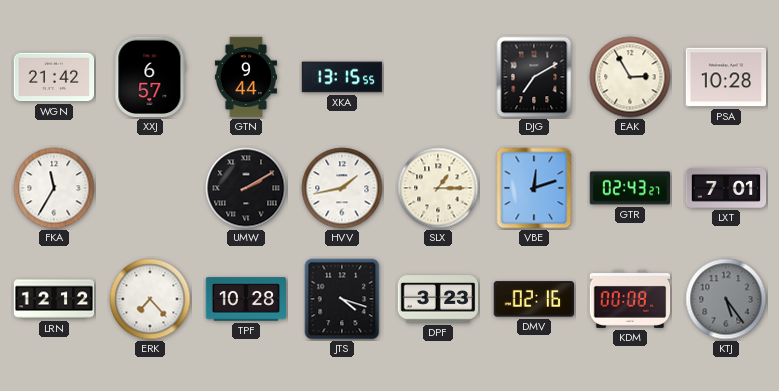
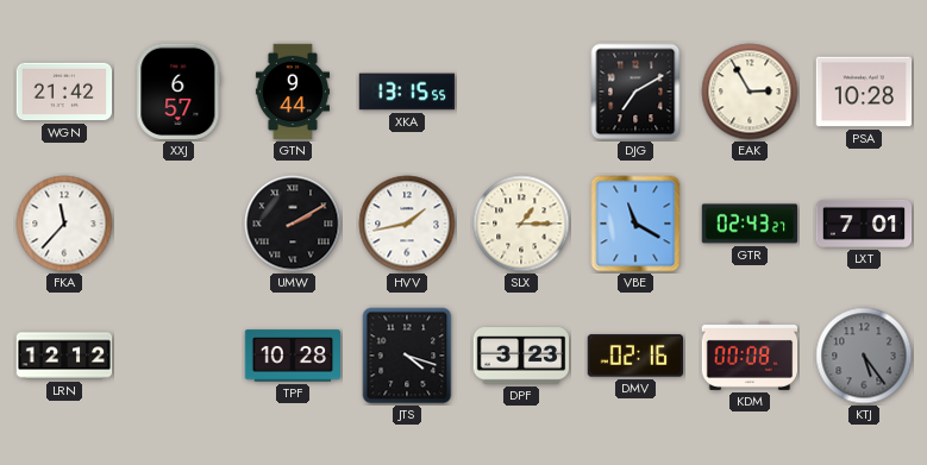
FKA: 11:35 -> 11:37 (64, 224)
VBE: 12:12 -> 11:20 (635, 224)
ERK: 7:23 -> none (150, 299)
